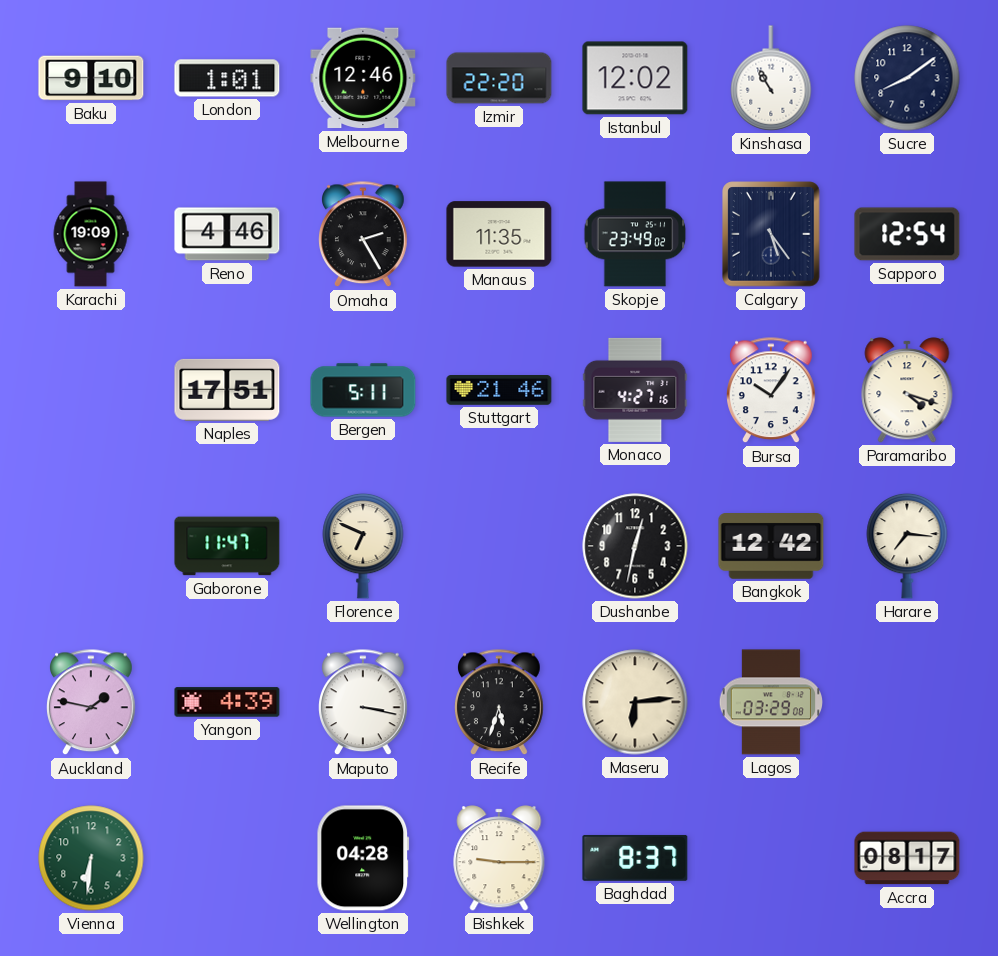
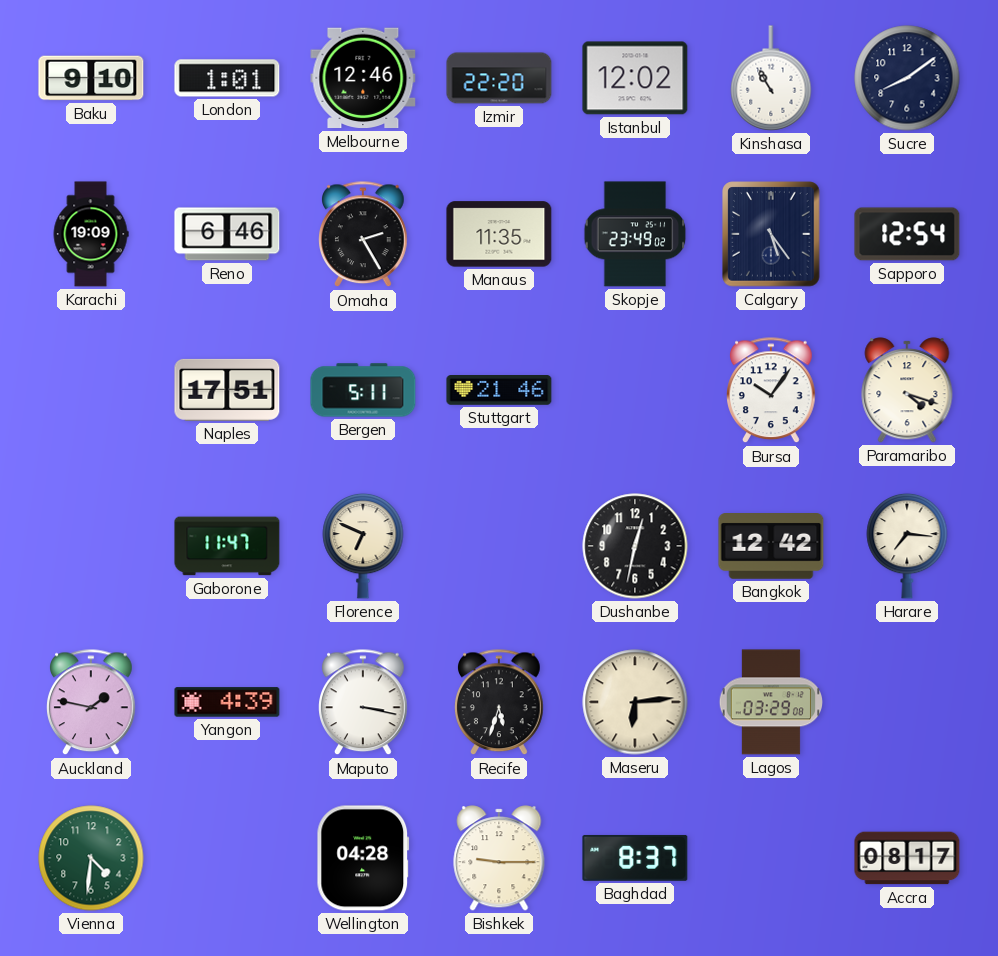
Reno: 4:46 -> 6:46 (227, 234)
Monaco: 4:27 -> none (635, 390)
Vienna: 6:31 -> 4:31 (91, 858)
